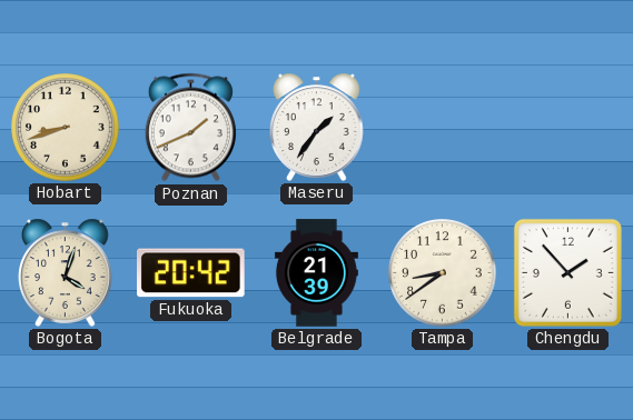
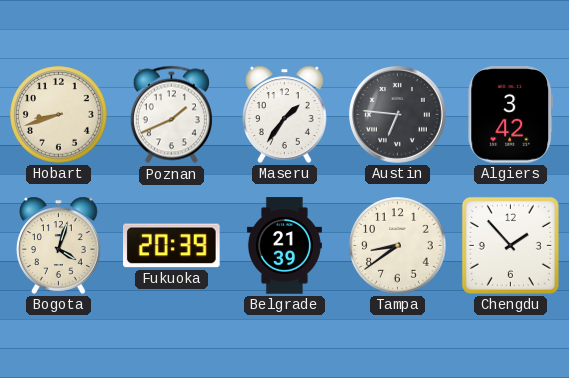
Austin: none -> 6:46 (397, 114)
Algiers: none -> 3:42 (511, 115)
Fukuoka: 20:42 -> 20:39 (172, 246)
